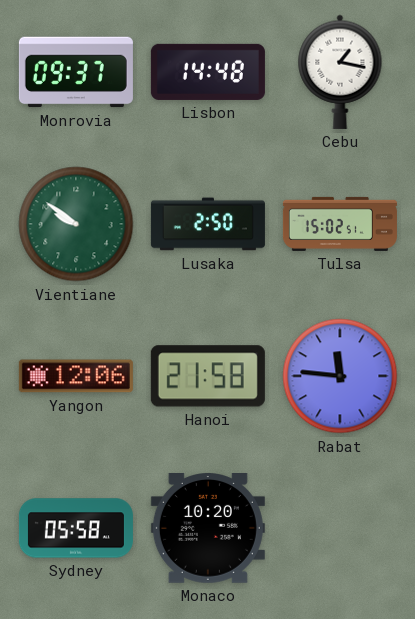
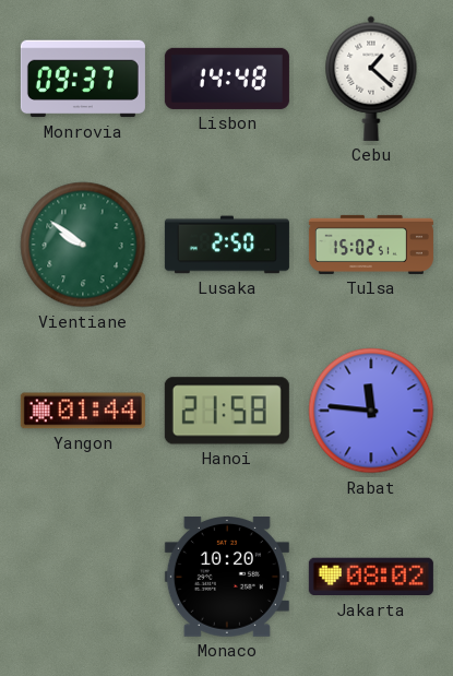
Cebu: 1:17 -> 1:22 (371, 79)
Yangon: 12:06 -> 01:44 (83, 411)
Sydney: 05:58 -> none (76, 528)
Jakarta: none -> 08:02 (371, 577)
